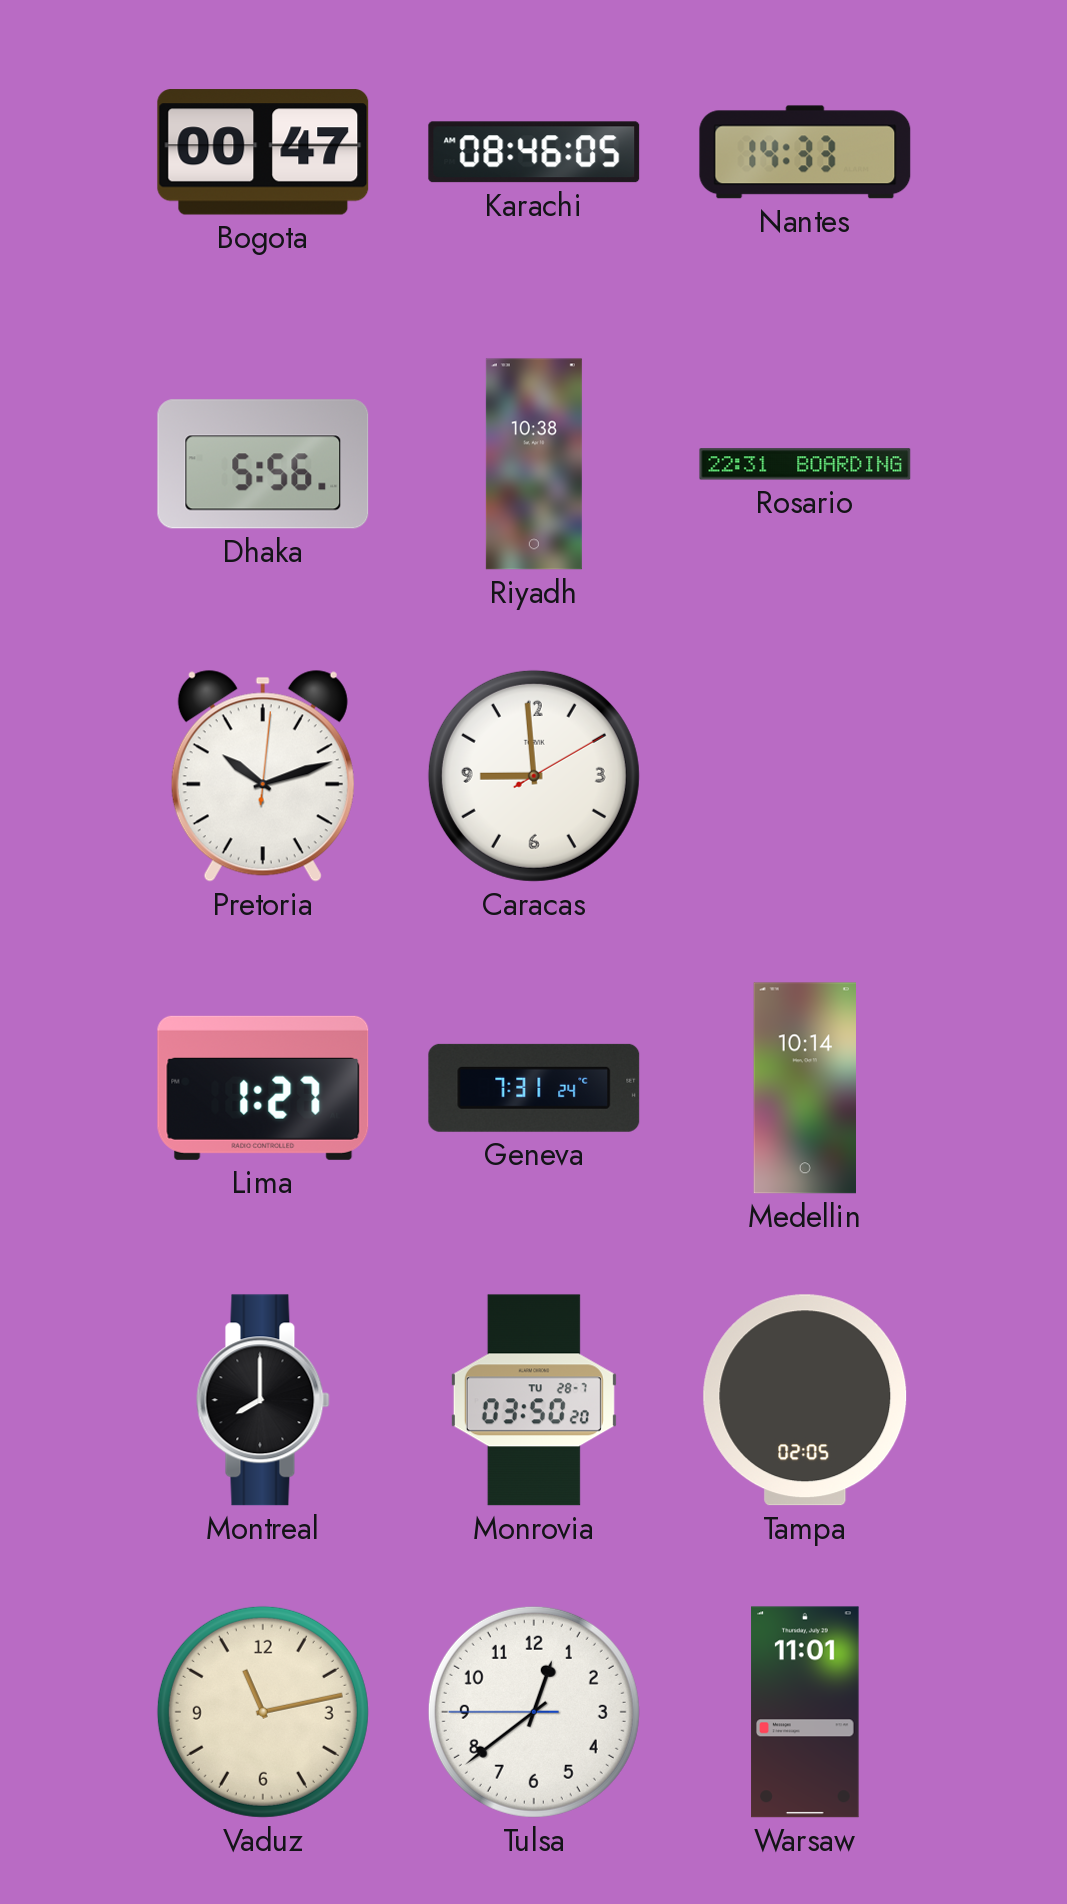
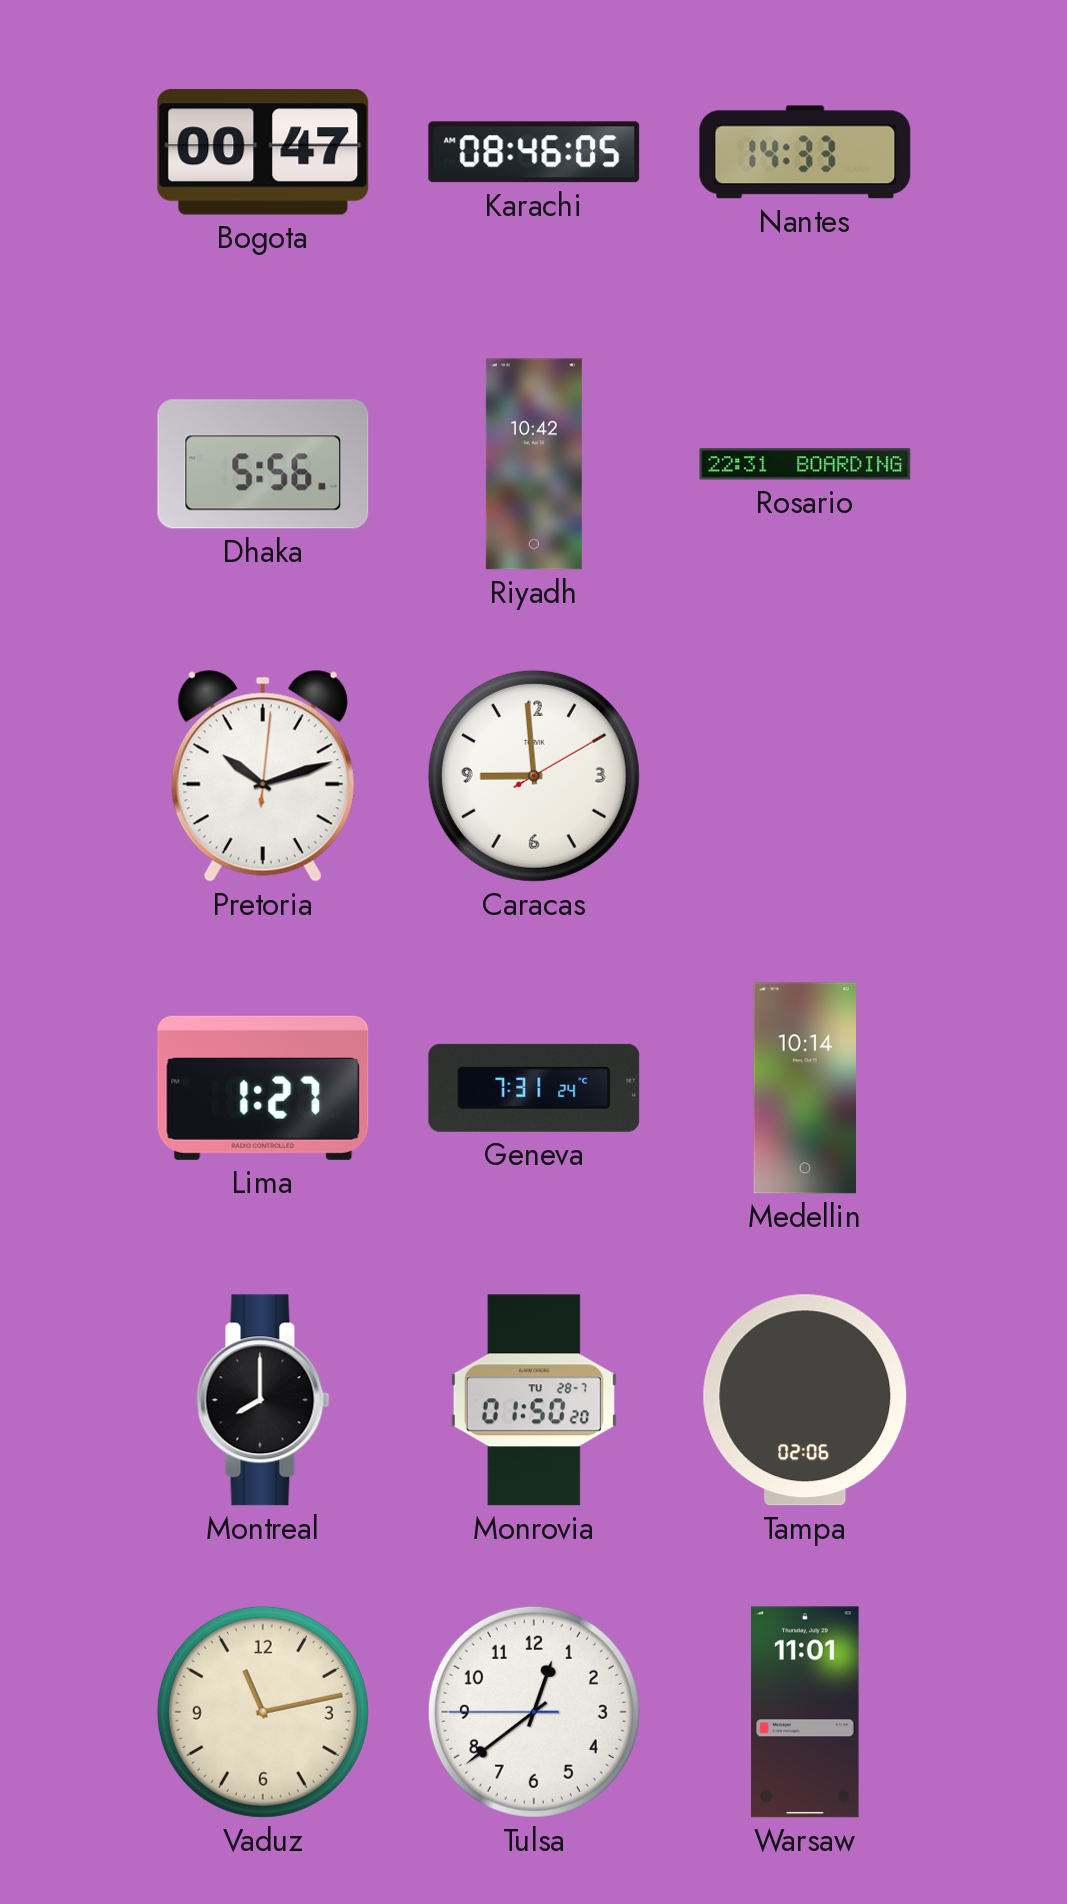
Riyadh: 10:38 -> 10:42 (534, 464)
Monrovia: 03:50 -> 01:50 (534, 1400)
Tampa: 02:05 -> 02:06 (805, 1400)
